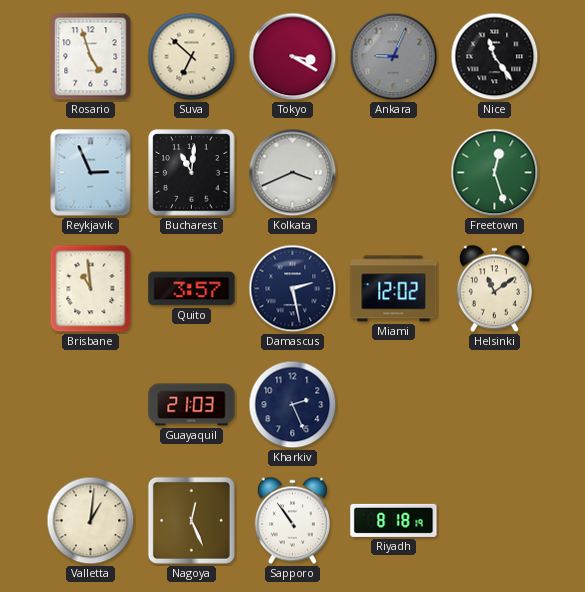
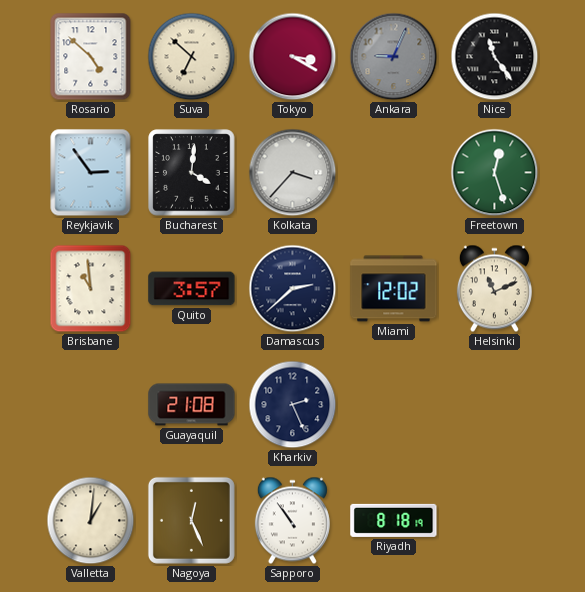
Rosario: 4:57 -> 4:52 (91, 57)
Reykjavik: 2:56 -> 2:54 (91, 173)
Bucharest: 11:01 -> 4:01 (192, 173)
Kolkata: 3:41 -> 3:37 (293, 173)
Damascus: 2:28 -> 2:38 (293, 289)
Helsinki: 11:09 -> 11:11 (494, 289)
Guayaquil: 21:03 -> 21:08 (192, 405)
